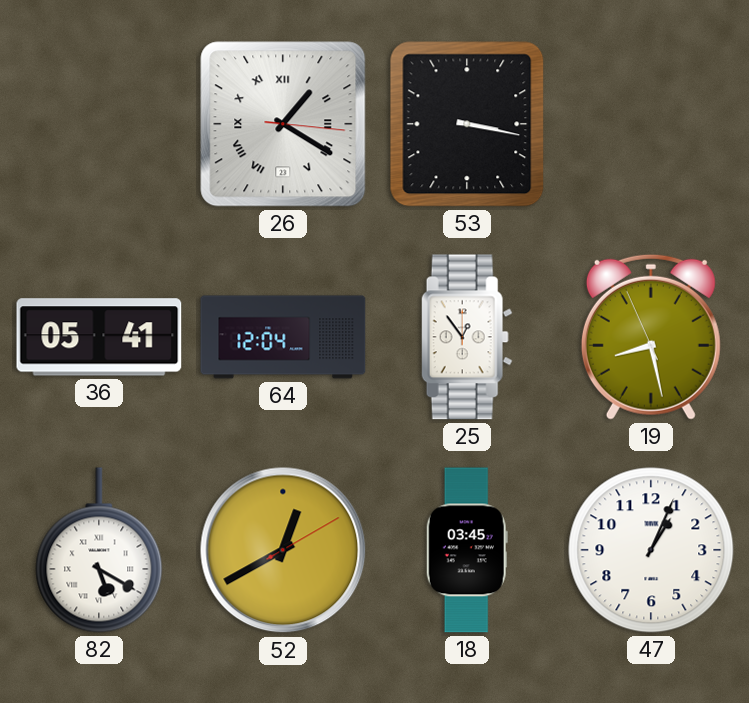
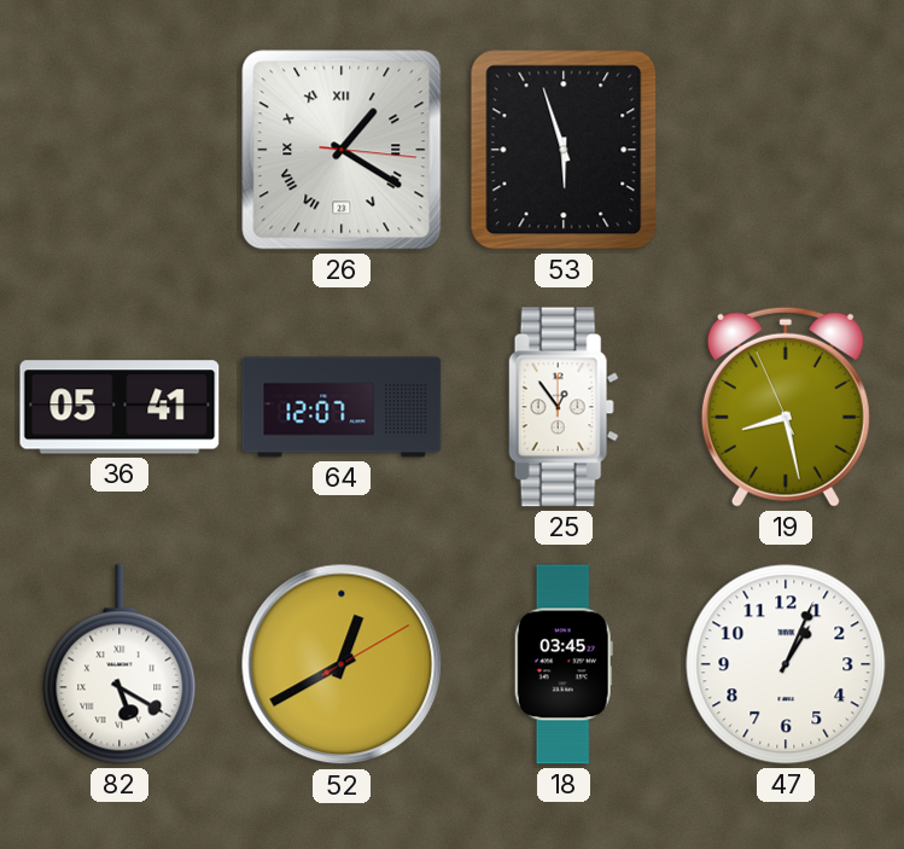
53: 3:17 -> 5:57 (564, 150)
64: 12:04 -> 12:07 (342, 407)
